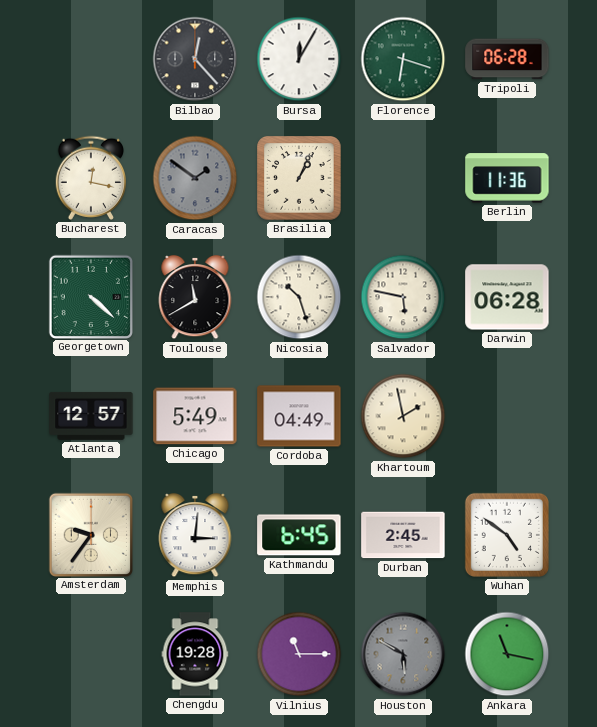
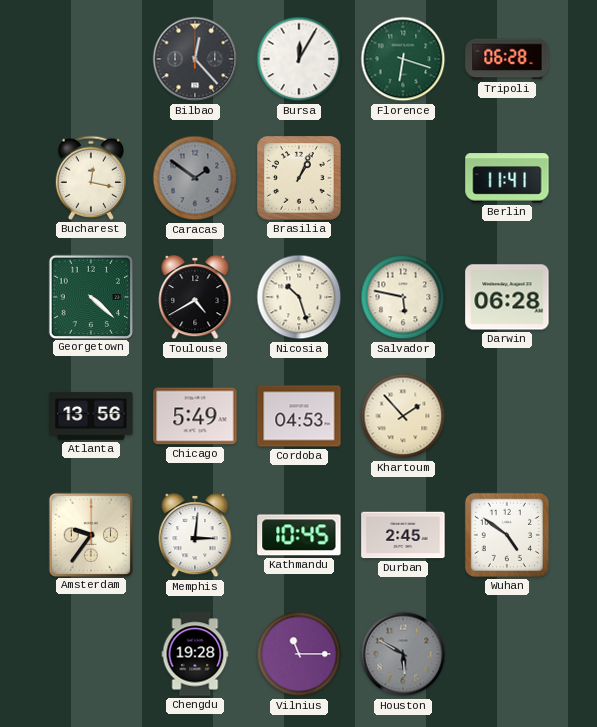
Berlin: 11:36 -> 11:41 (507, 178)
Toulouse: 11:40 -> 4:40 (195, 297)
Atlanta: 12:57 -> 13:56 (91, 416)
Cordoba: 04:49 -> 04:53 (299, 416)
Khartoum: 1:58 -> 1:53 (403, 416)
Kathmandu: 6:45 -> 10:45 (299, 535)
Ankara: 11:17 -> none (507, 654)
